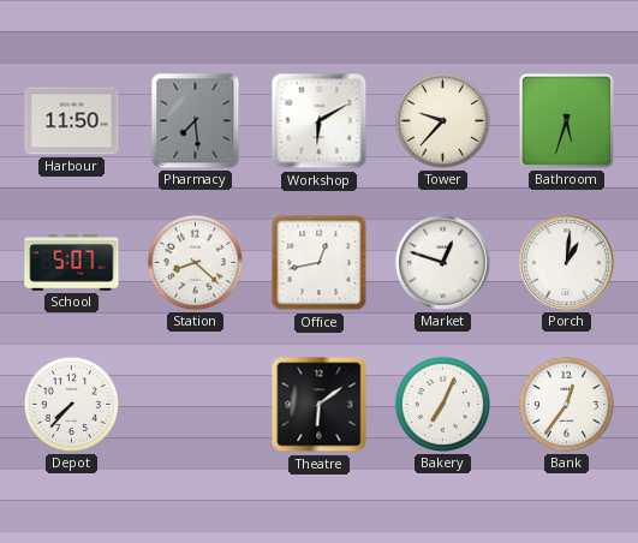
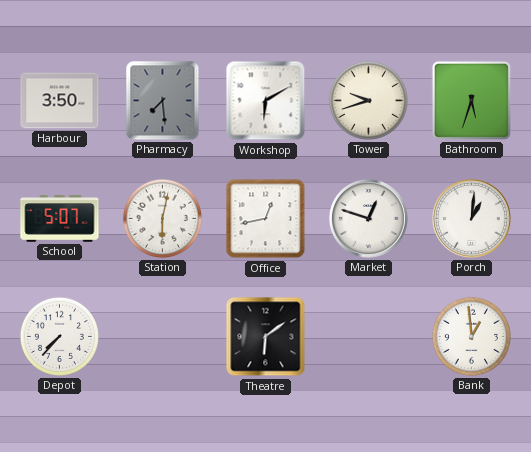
Harbour: 11:50 -> 3:50 (60, 101)
Tower: 9:37 -> 9:42 (368, 100)
Station: 8:22 -> 6:02 (162, 218)
Bakery: 7:04 -> none (442, 404)
Bank: 12:36 -> 12:59 (471, 336)
